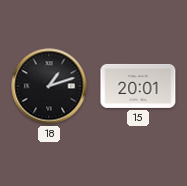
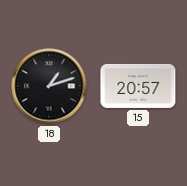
15: 20:01 -> 20:57 (138, 86)
